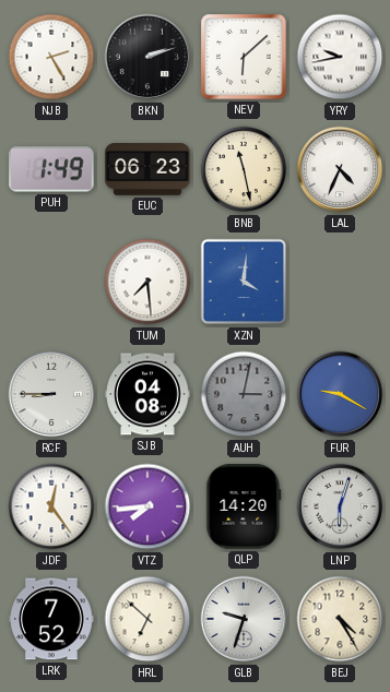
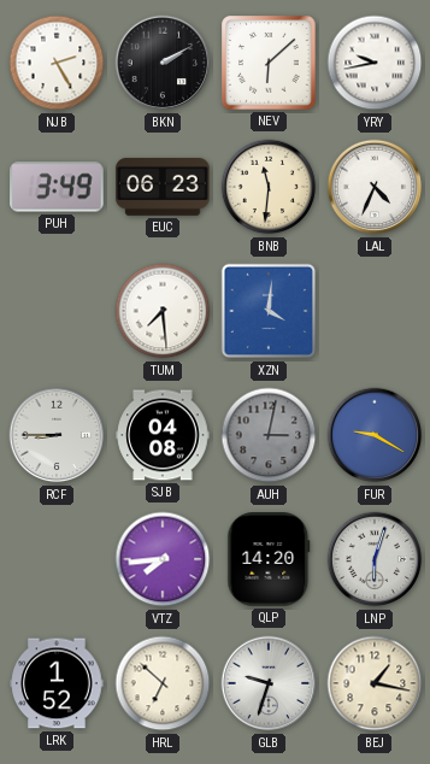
BKN: 2:12 -> 2:10 (163, 63)
PUH: 1:49 -> 3:49 (57, 187)
BNB: 11:28 -> 11:31 (269, 187)
JDF: 12:24 -> none (51, 506)
LRK: 7:52 -> 1:52 (57, 683)
BEJ: 4:25 -> 1:17 (375, 683)
